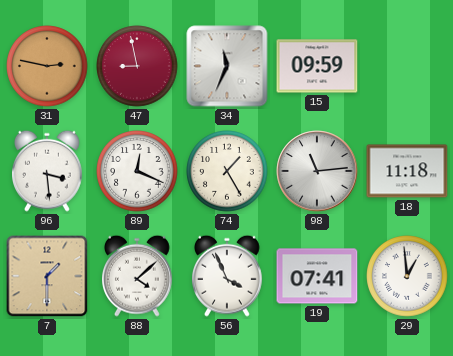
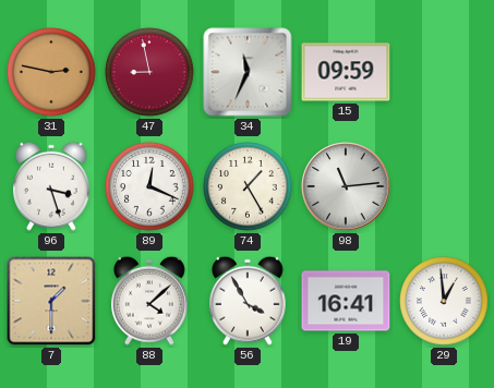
96: 3:29 -> 3:27 (52, 186)
18: 11:18 -> none (407, 171)
56: 3:56 -> 3:55 (249, 301)
19: 07:41 -> 16:41 (346, 301)
